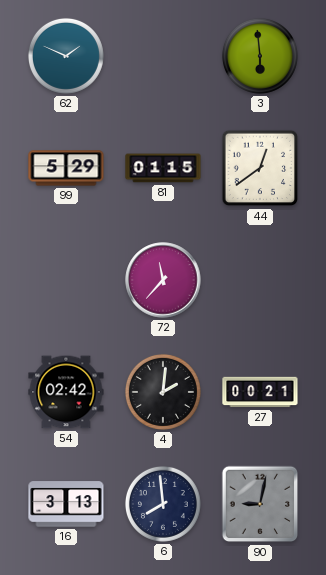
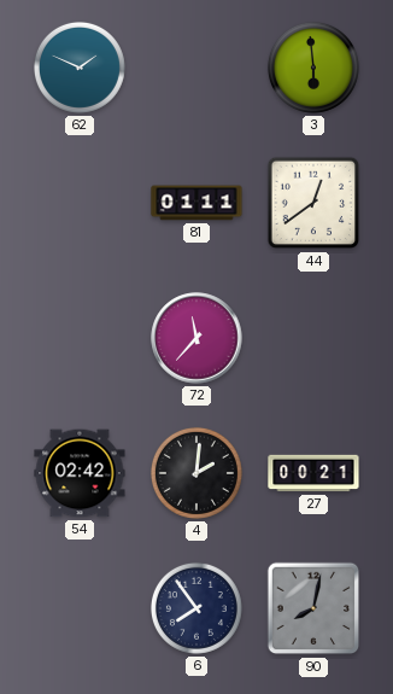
99: 5:29 -> none (66, 168)
81: 01:15 -> 01:11 (196, 203)
16: 3:13 -> none (66, 504)
6: 7:59 -> 7:54 (196, 608)
90: 9:02 -> 8:02 (313, 608)
